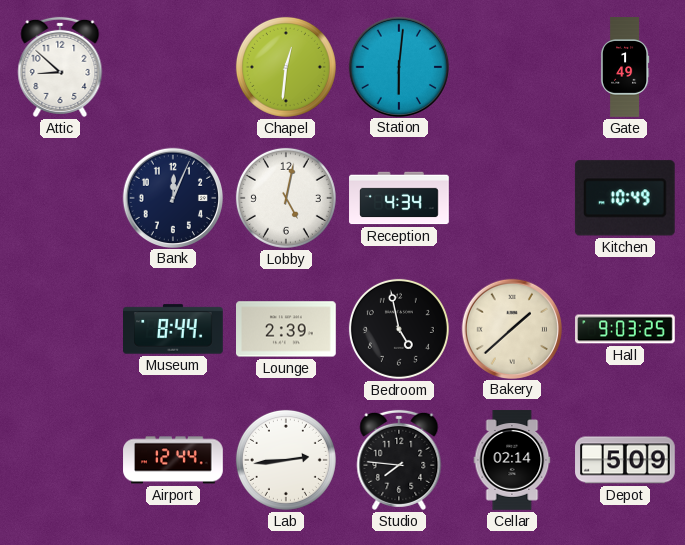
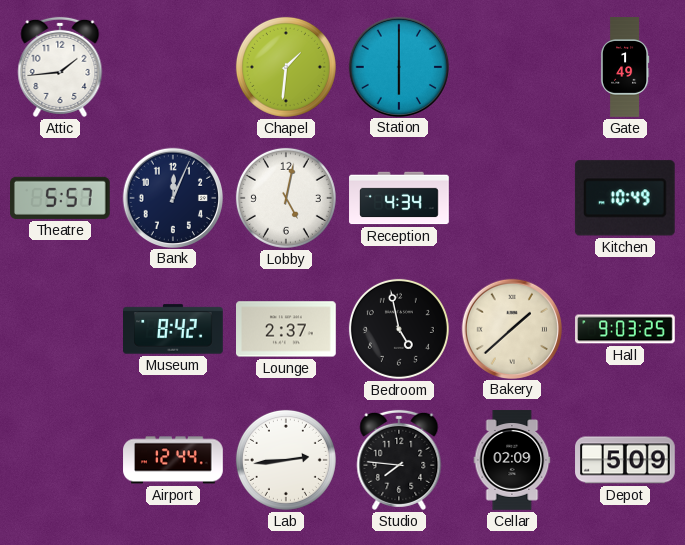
Attic: 8:52 -> 1:44 (60, 67)
Chapel: 12:31 -> 1:31 (286, 67)
Station: 6:01 -> 6:00 (398, 66)
Theatre: none -> 5:57 (61, 198)
Museum: 8:44 -> 8:42 (173, 329)
Lounge: 2:39 -> 2:37 (287, 329)
Cellar: 02:14 -> 02:09 (512, 460)
